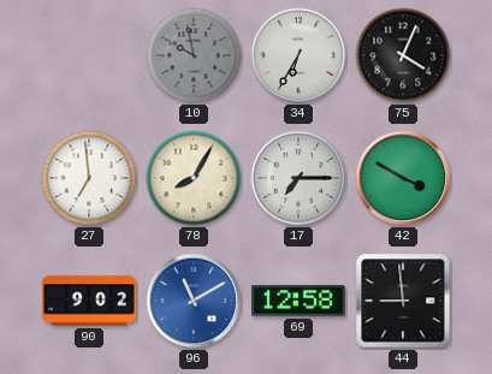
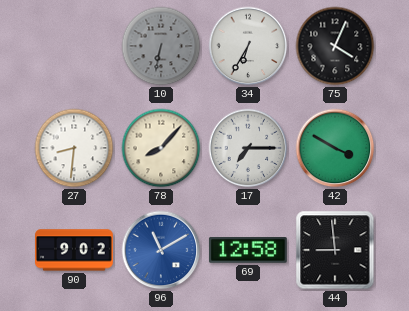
10: 9:58 -> 6:32 (161, 46)
27: 6:59 -> 8:31 (74, 148)
78: 8:05 -> 8:07 (161, 148)
